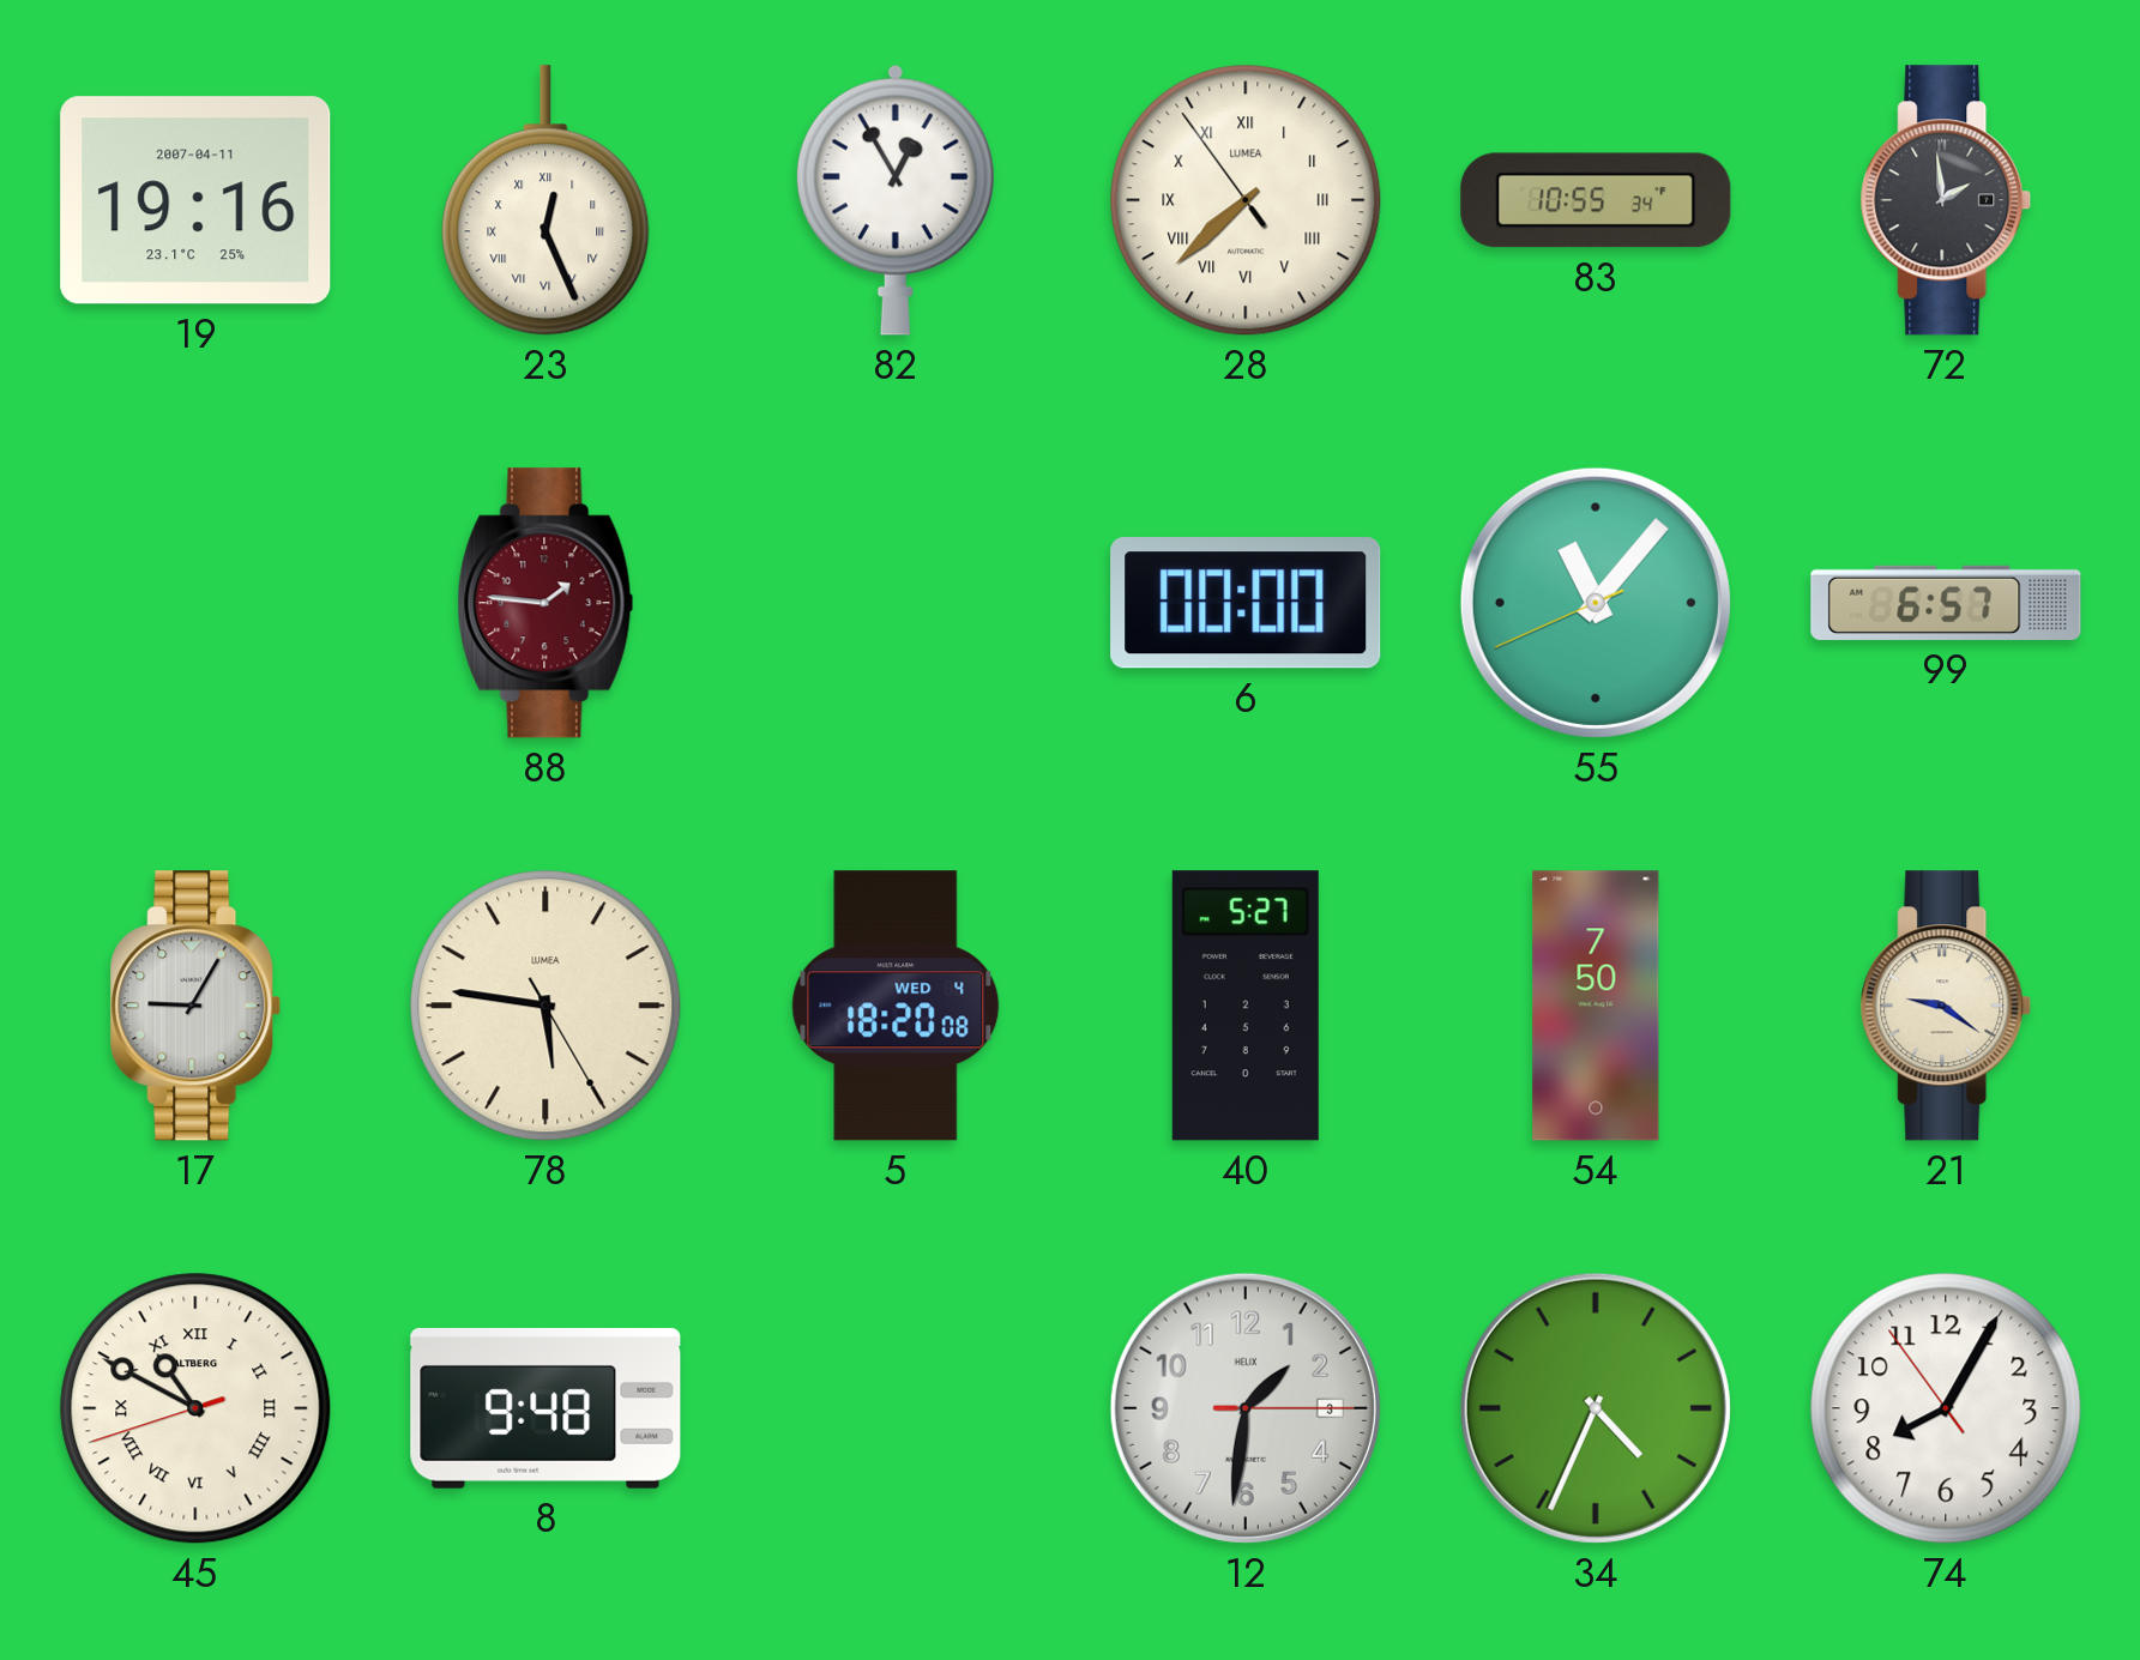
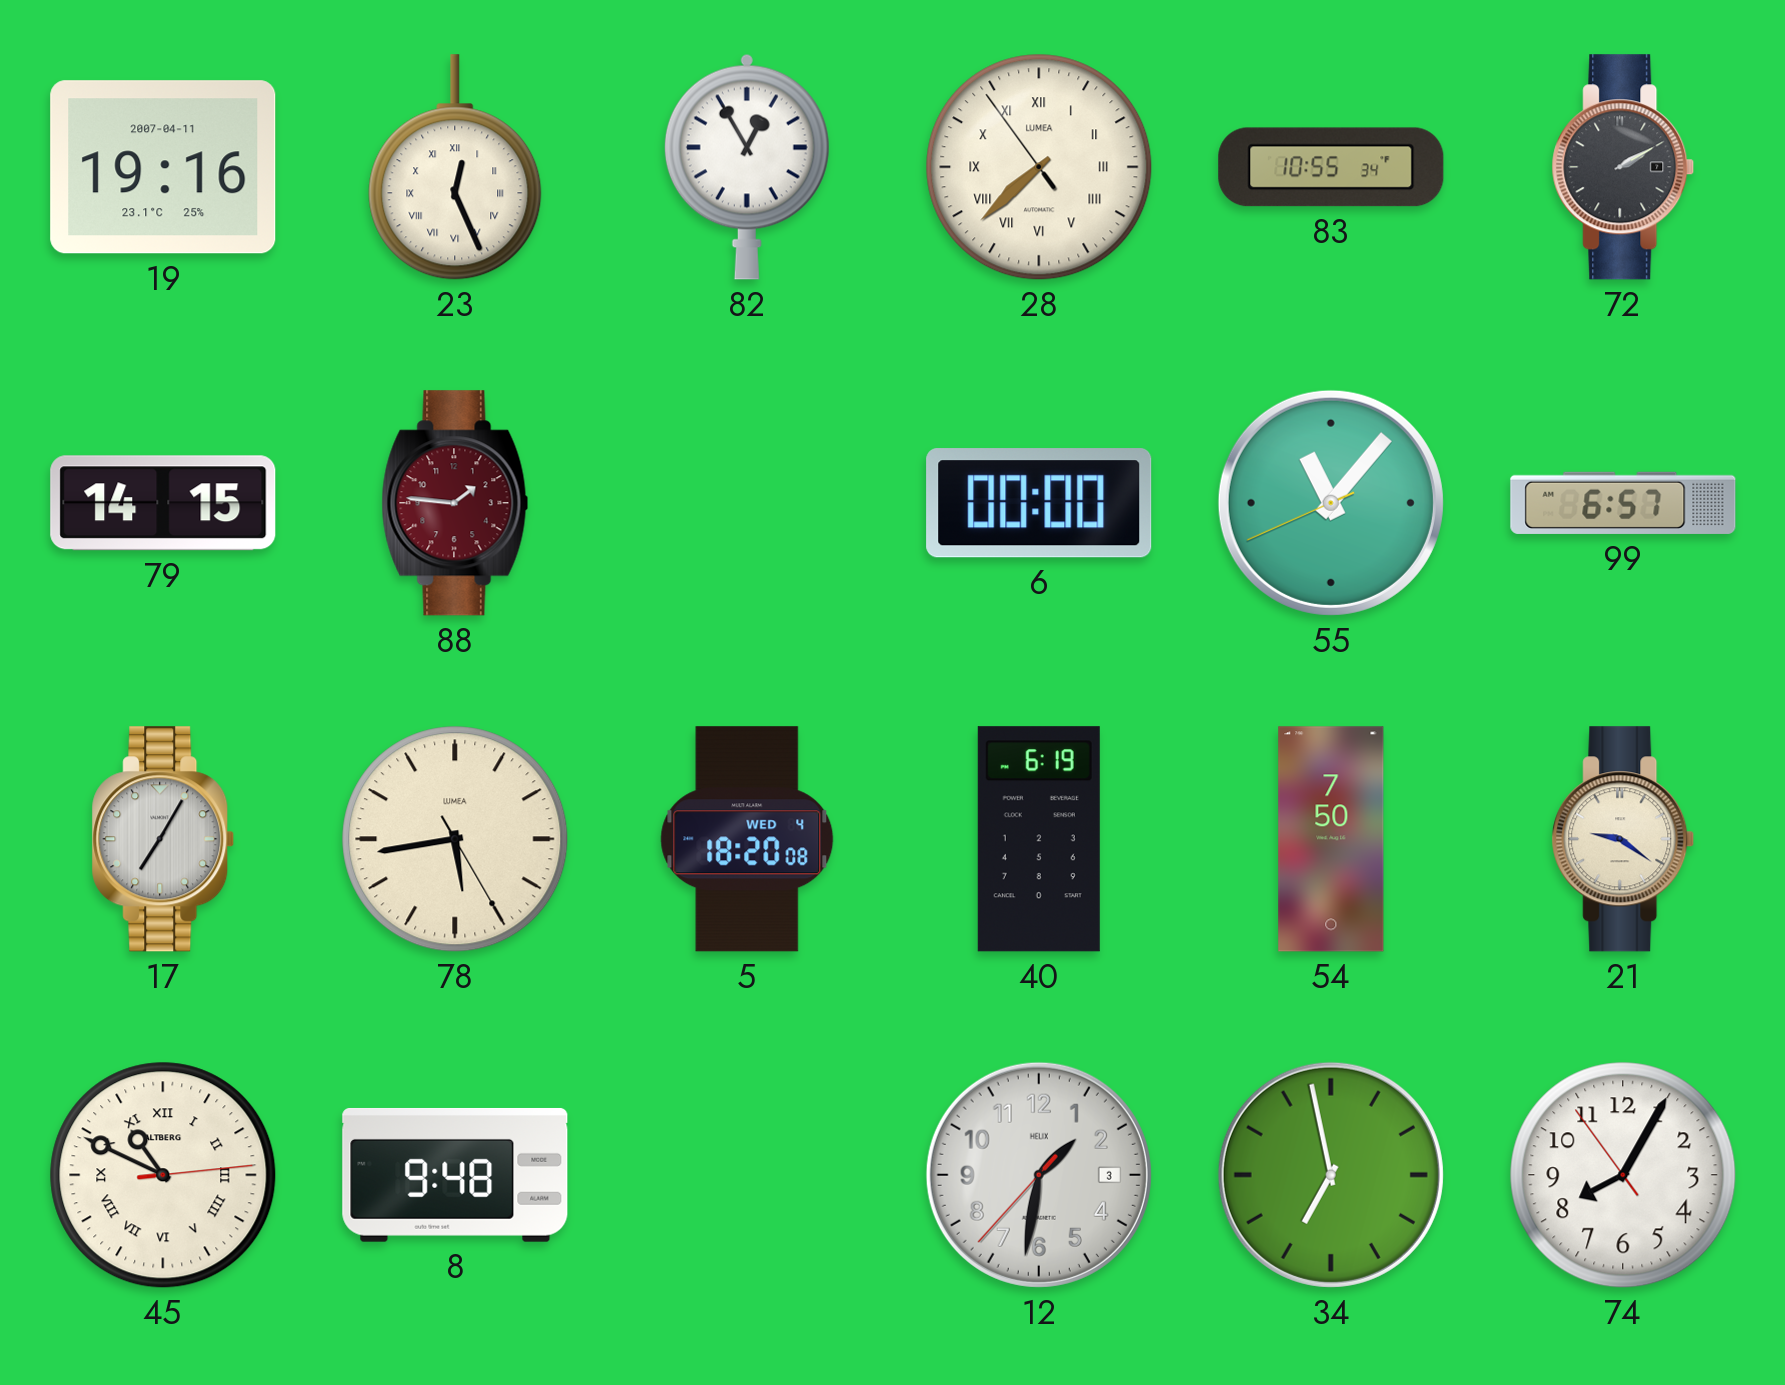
72: 1:59 -> 2:10 (1623, 167)
79: none -> 14:15 (163, 503)
17: 9:05 -> 7:05 (163, 839)
78: 5:46 -> 5:43 (455, 839)
40: 5:27 -> 6:19 (1039, 839)
45: 10:49:42 -> 10:49:14 (163, 1175)
12: 1:31:15 -> 1:31:37 (1039, 1175)
34: 4:34 -> 6:58 (1331, 1175)
